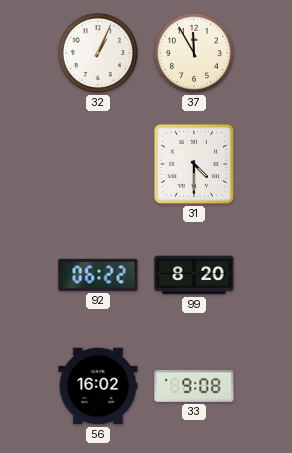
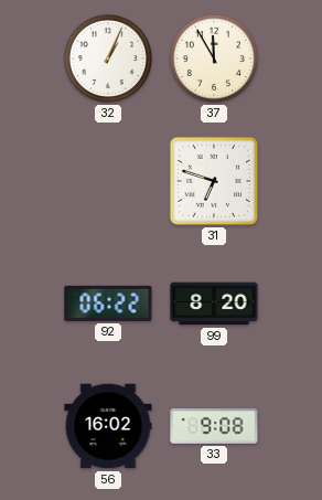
31: 4:30 -> 6:48 (214, 181)
